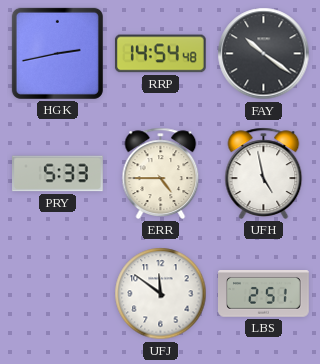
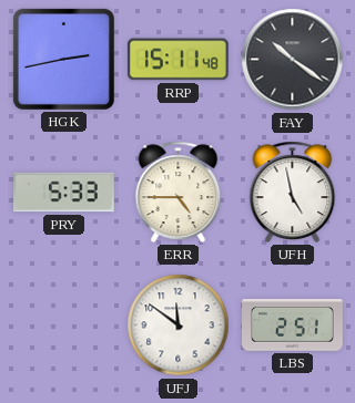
RRP: 14:54 -> 15:11 (177, 60)
